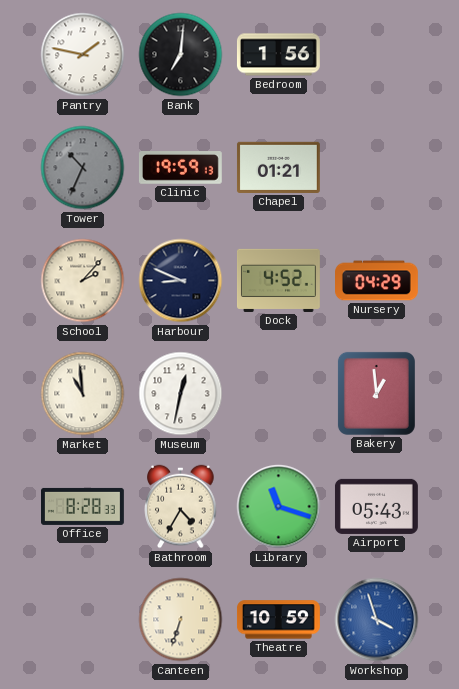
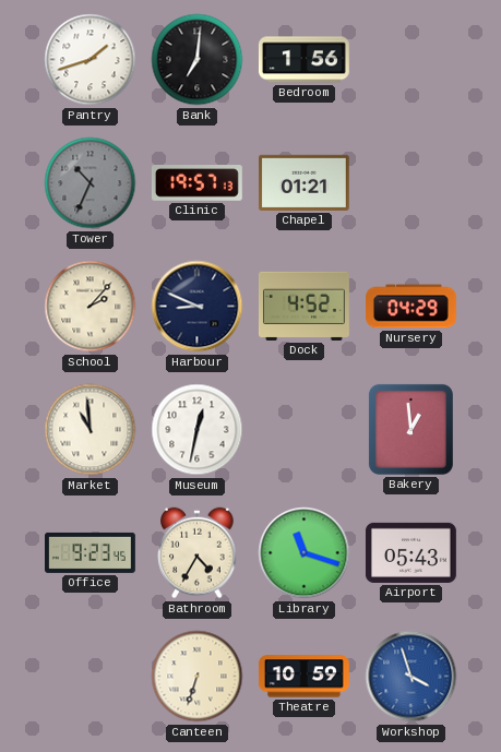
Pantry: 1:47 -> 1:42 (91, 60)
Clinic: 19:59 -> 19:57 (196, 183)
Office: 8:28 -> 9:23 (91, 552)
